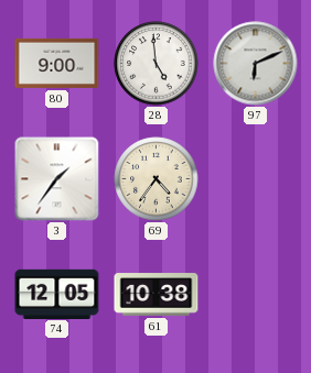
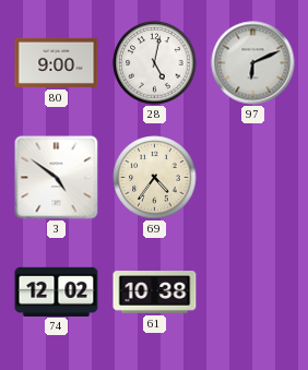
28: 4:59 -> 5:02 (155, 63)
3: 1:36 -> 4:51 (57, 178)
74: 12:05 -> 12:02 (57, 291)
